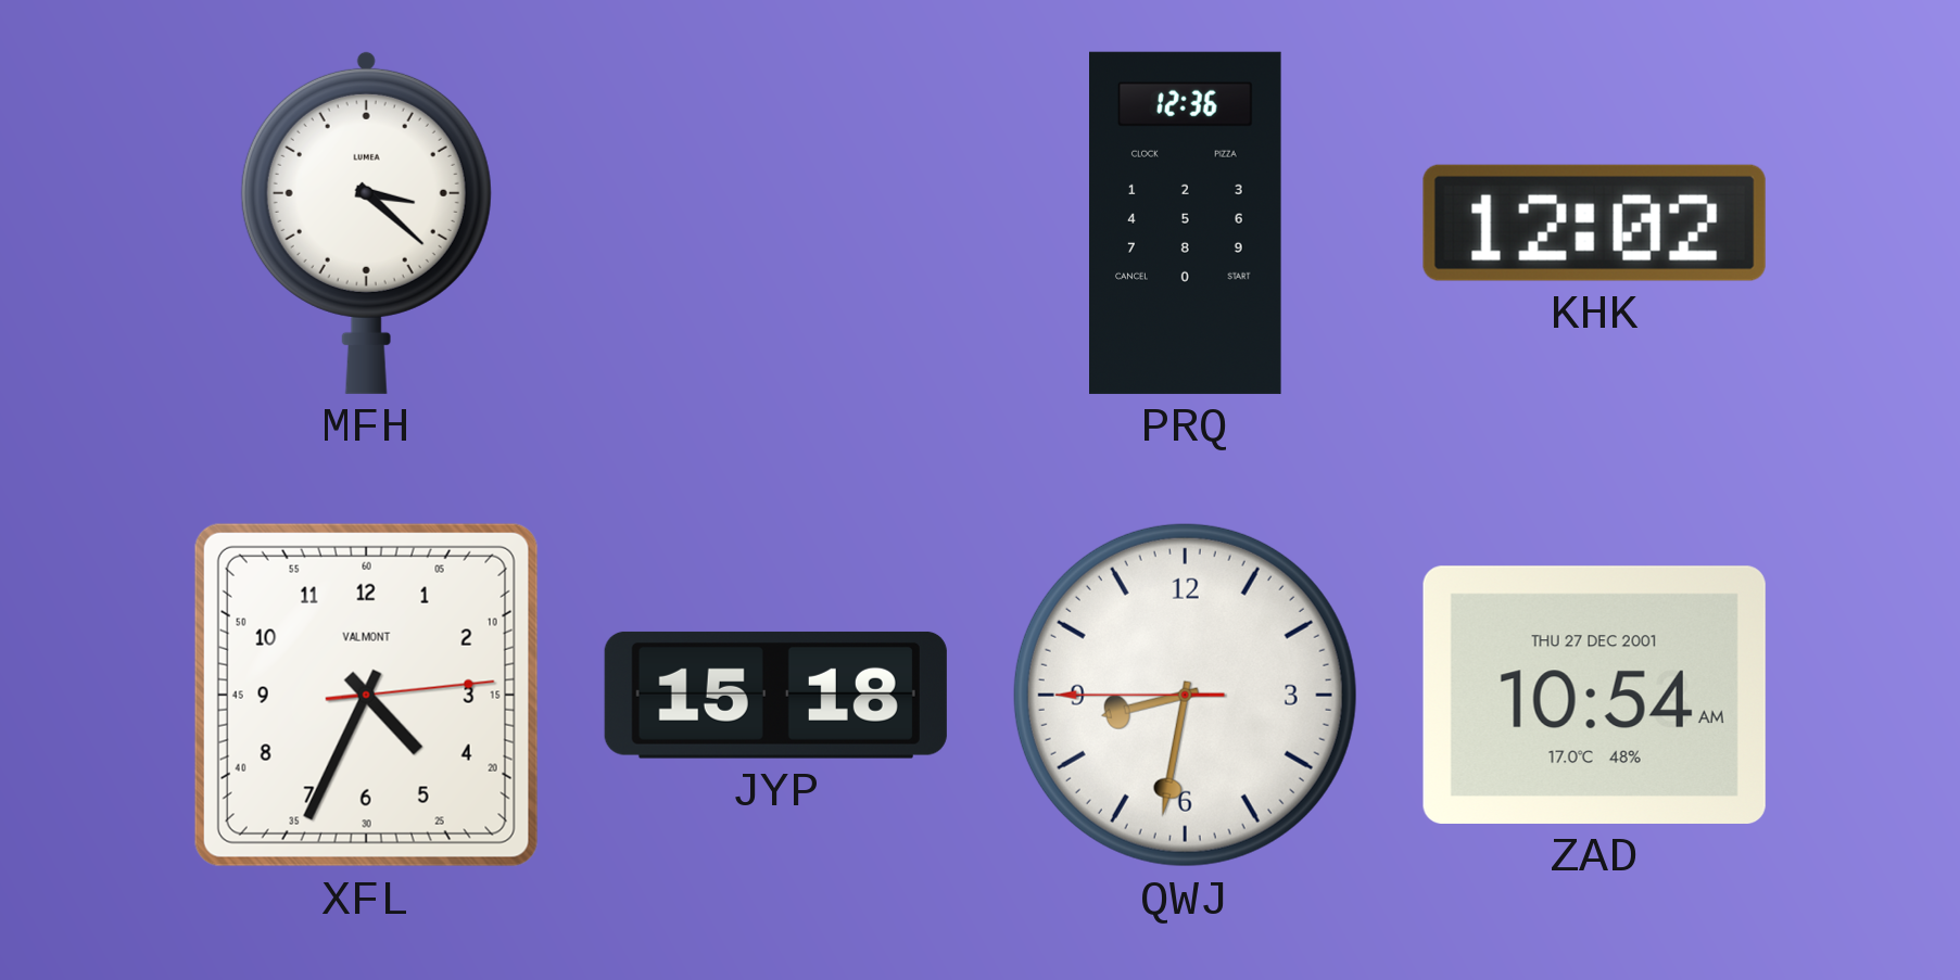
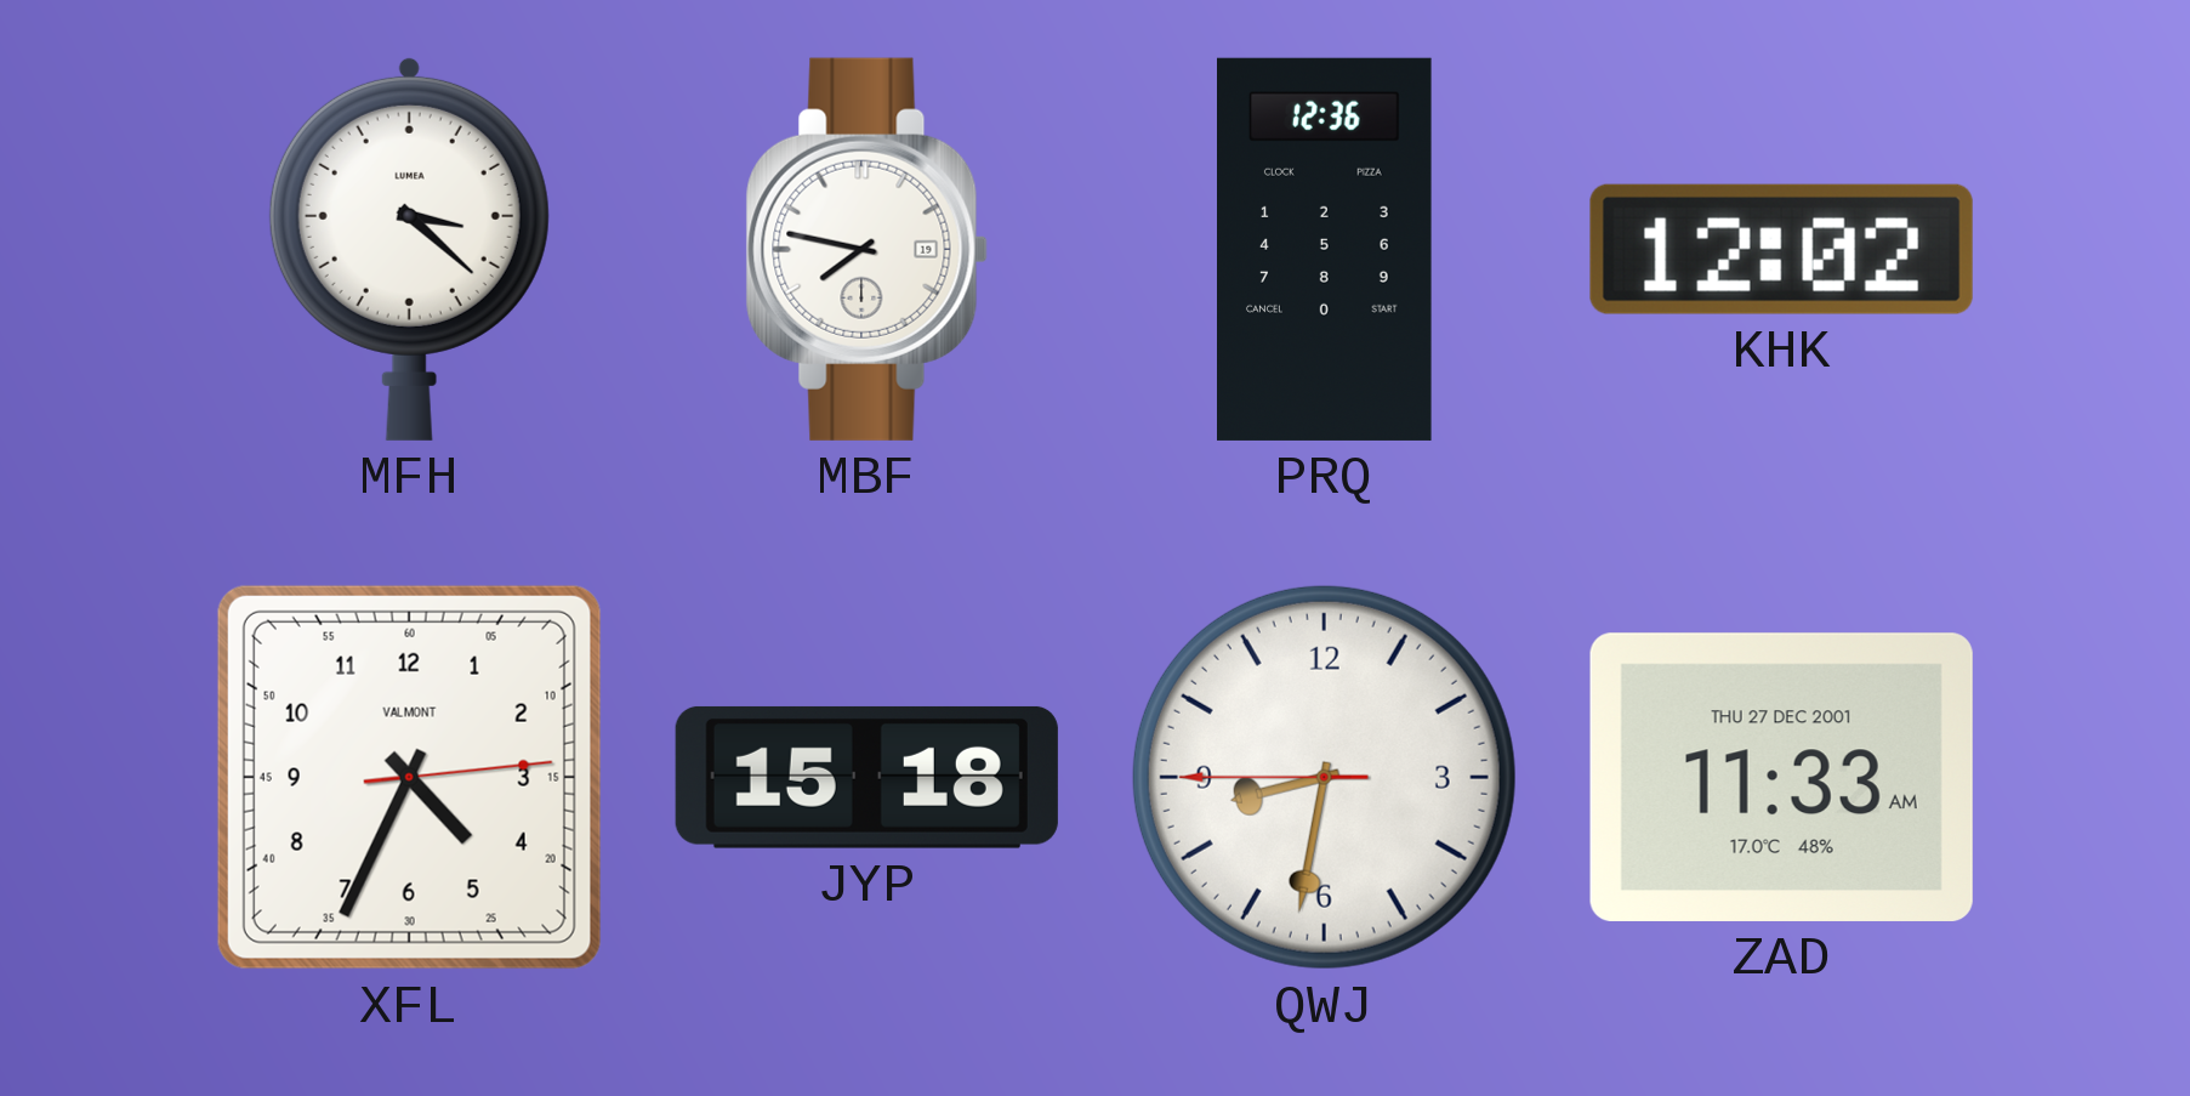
MBF: none -> 7:47 (866, 249)
ZAD: 10:54 -> 11:33 (1781, 777)
